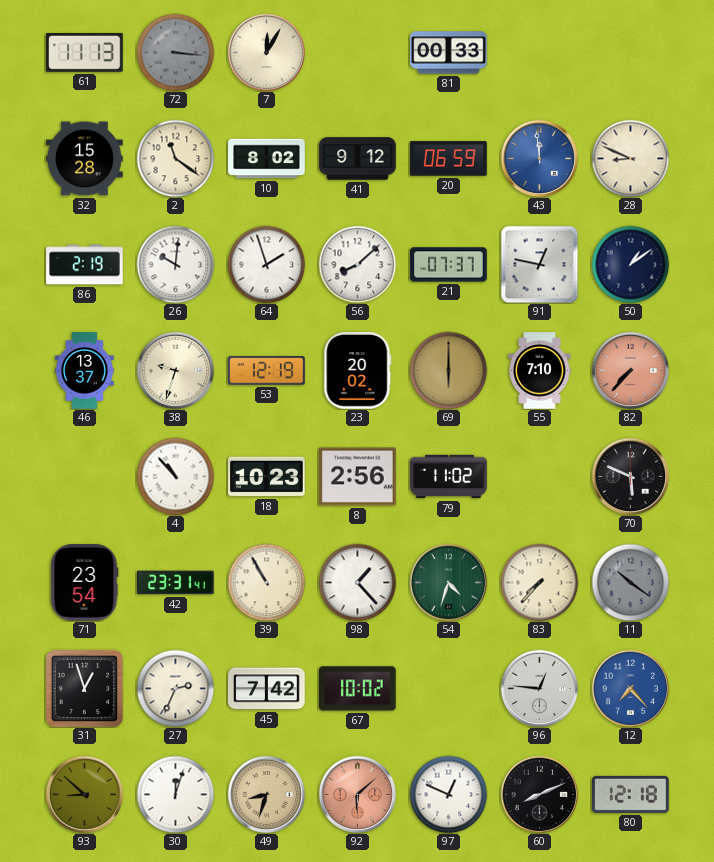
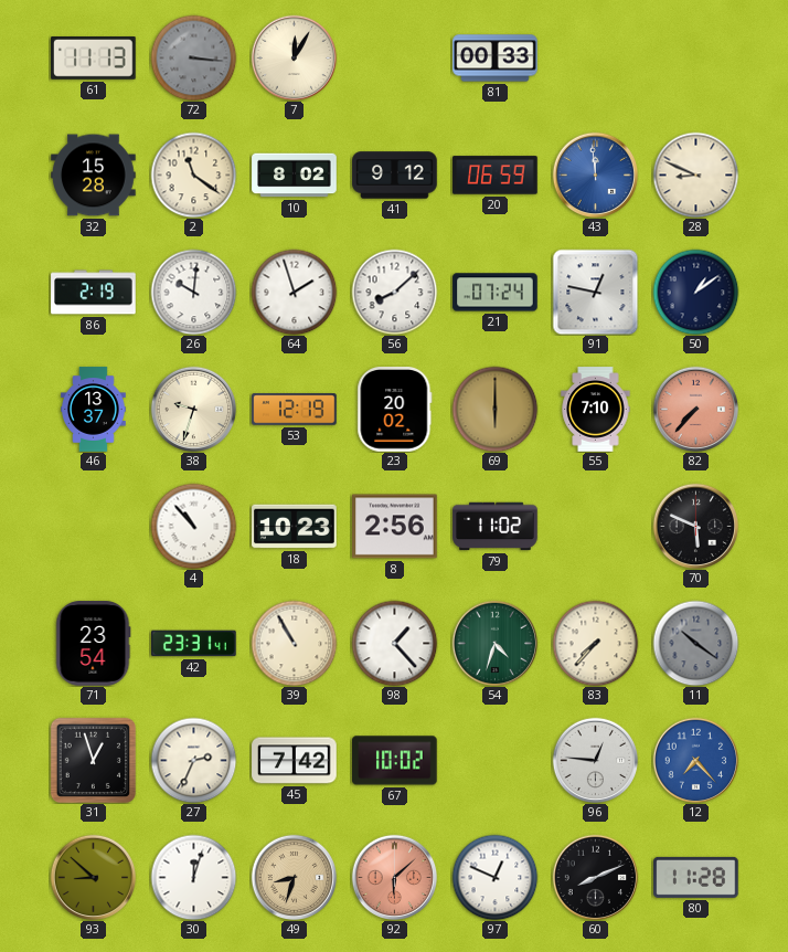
21: 07:37 -> 07:24 (496, 293)
80: 12:18 -> 11:28 (696, 877)
